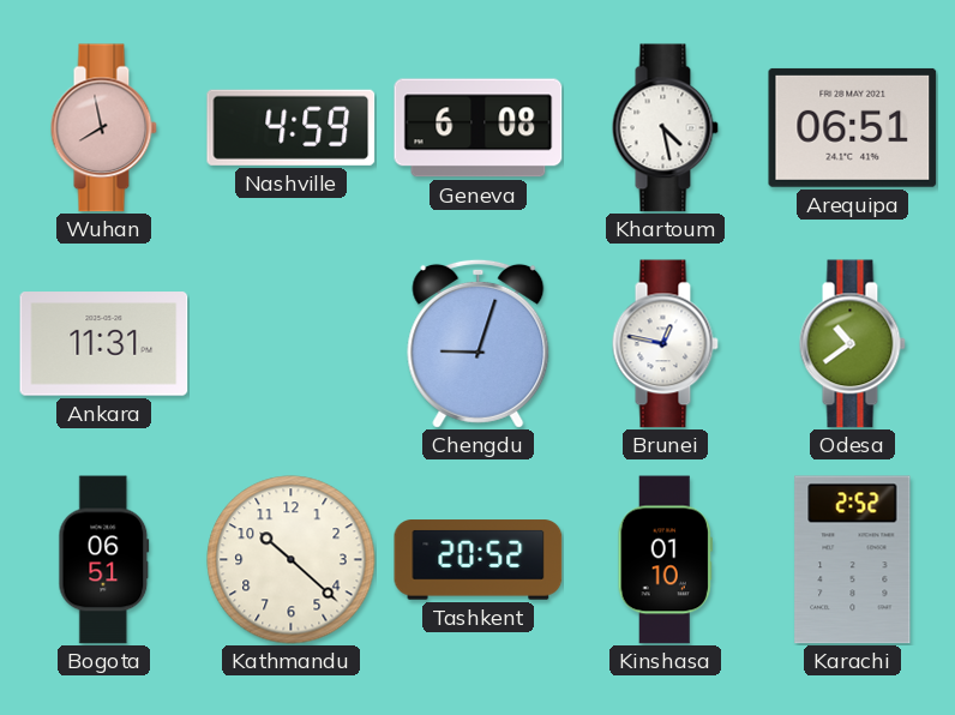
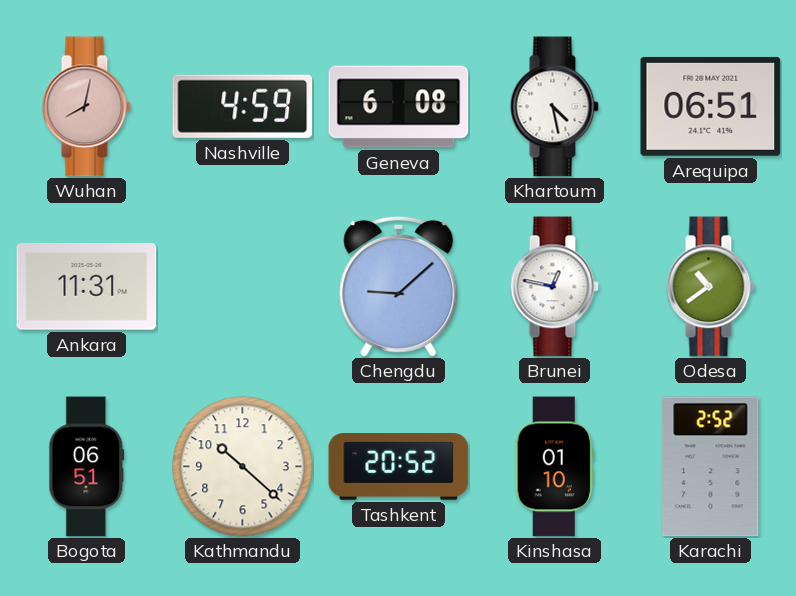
Wuhan: 7:58 -> 8:02 (86, 107)
Chengdu: 9:03 -> 9:08 (399, 286)
